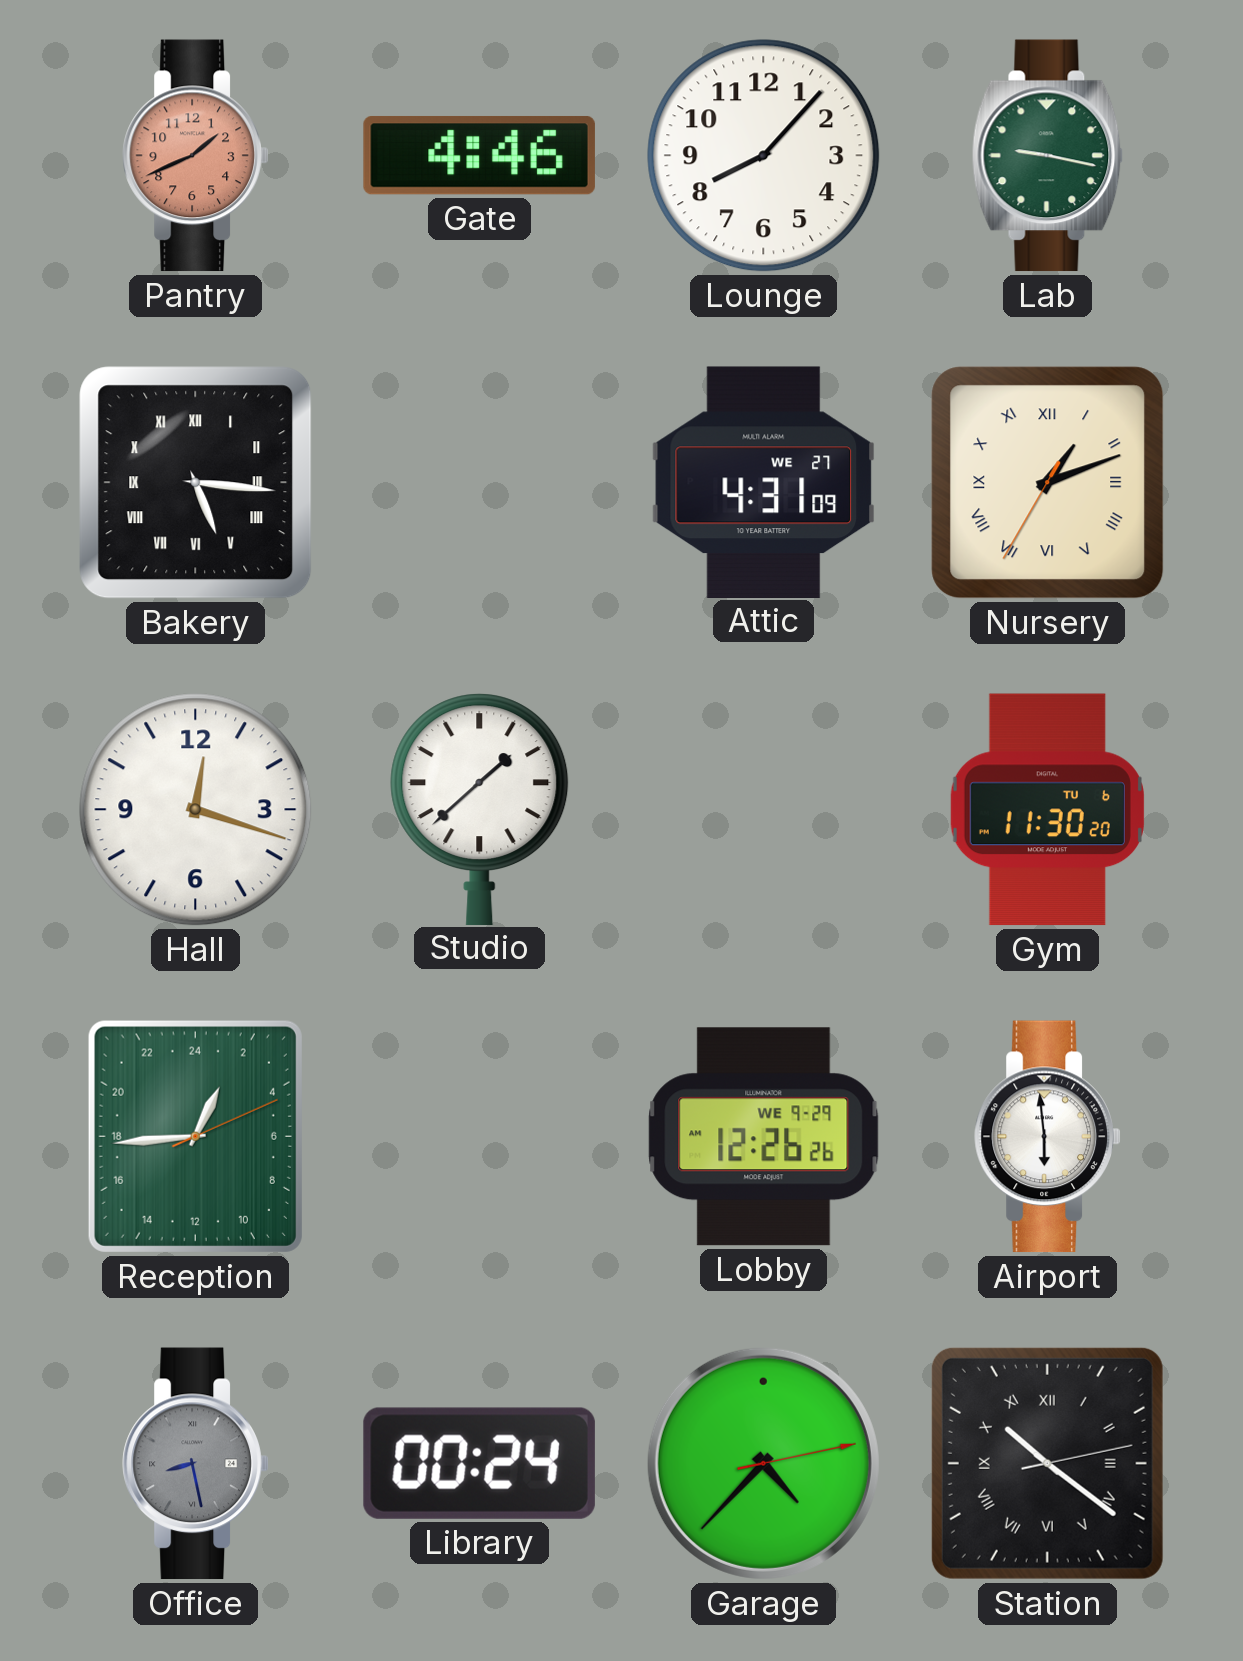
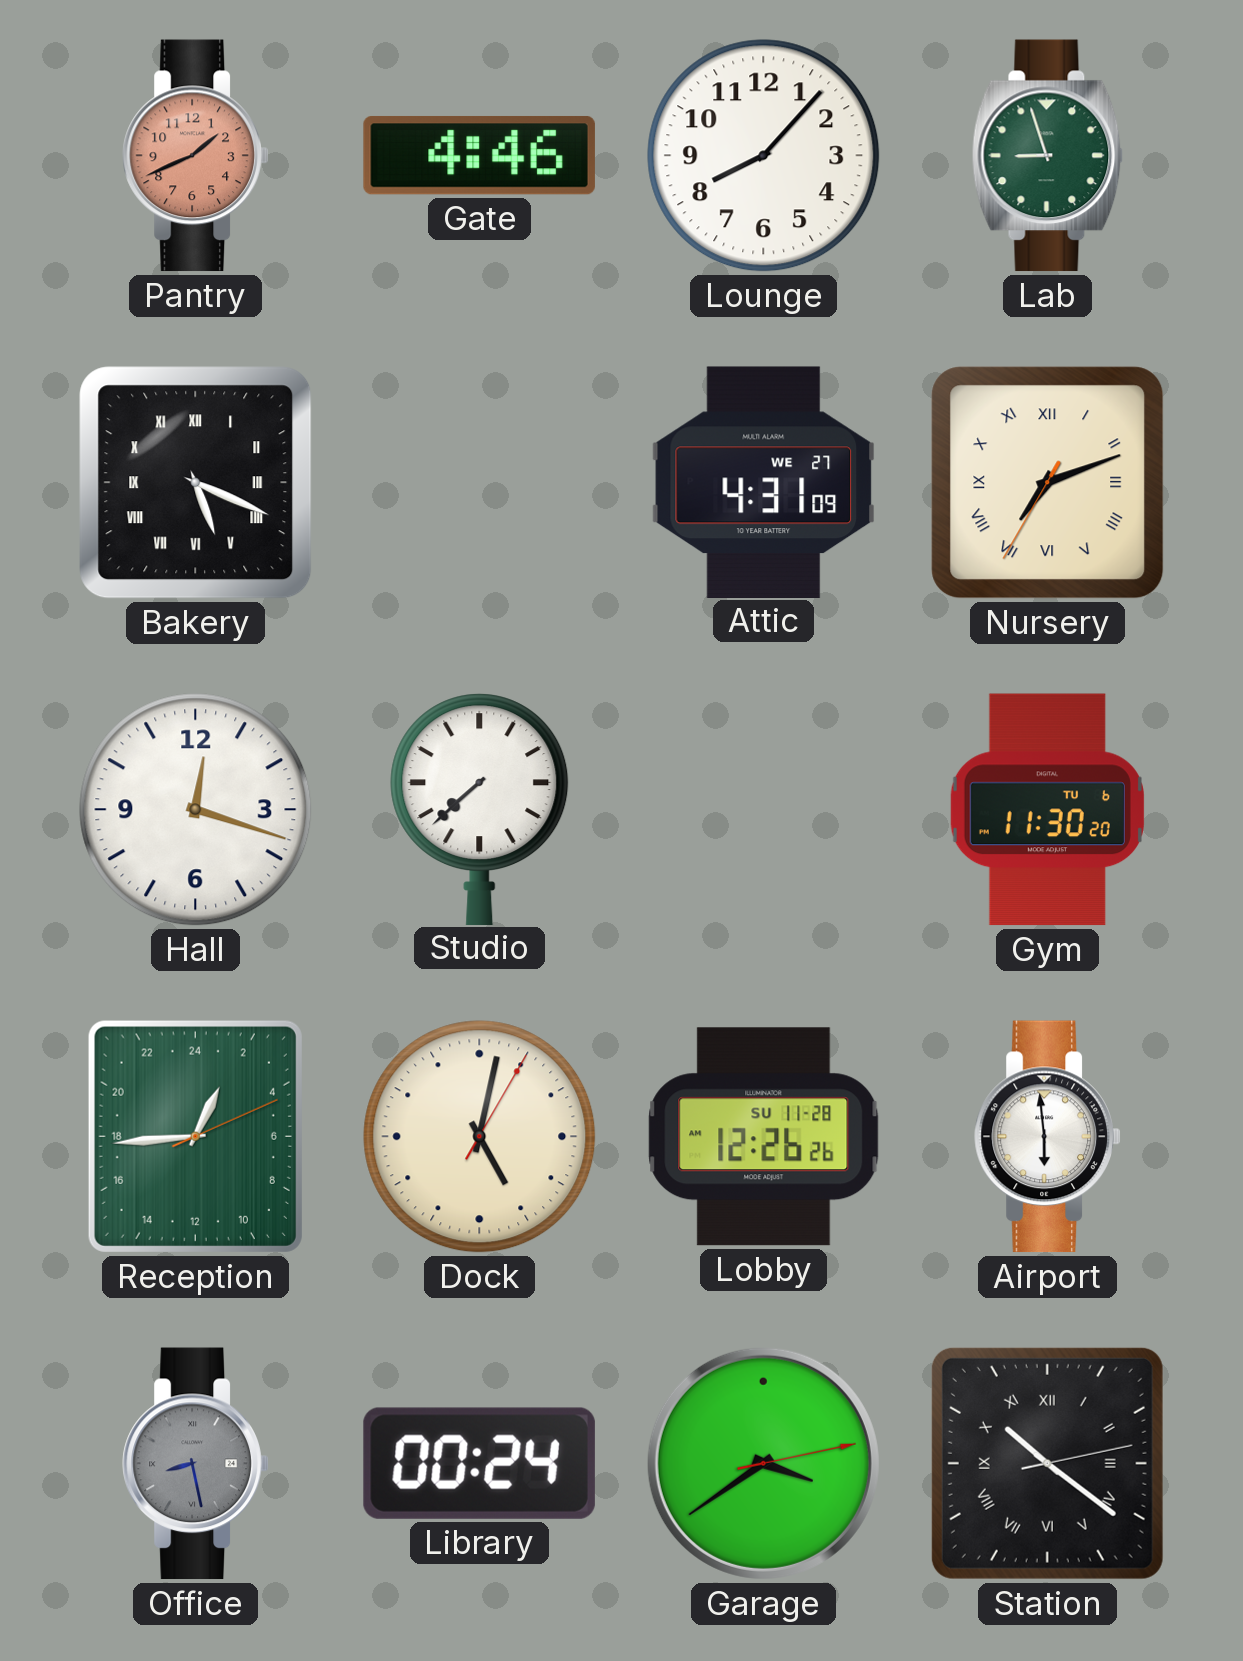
Lab: 9:17 -> 8:57 (1048, 156)
Bakery: 5:16 -> 5:19 (196, 483)
Nursery: 1:11 -> 7:11 (1048, 483)
Studio: 1:38 -> 7:38 (480, 809)
Dock: none -> 5:02 (480, 1137)
Lobby date: WE 9-29 -> SU 11-28 (764, 1137)
Garage: 4:37 -> 3:39 (763, 1463)
